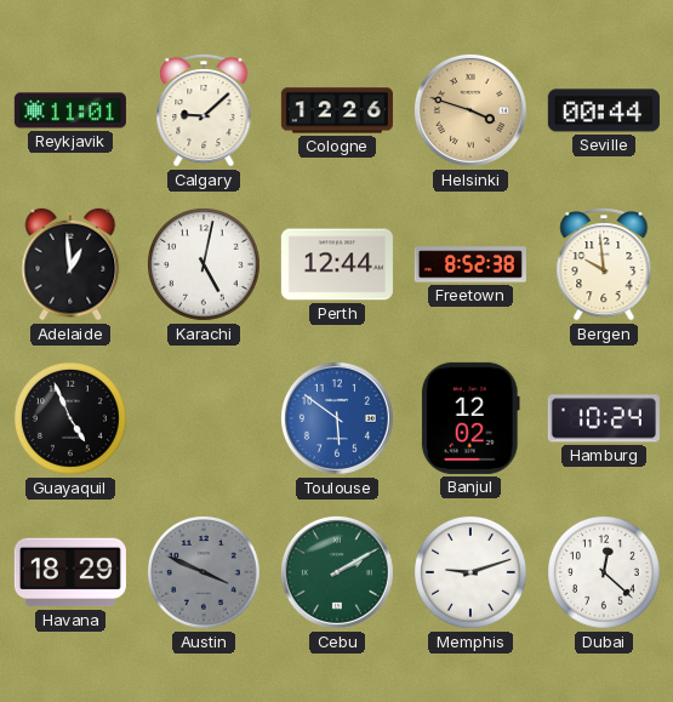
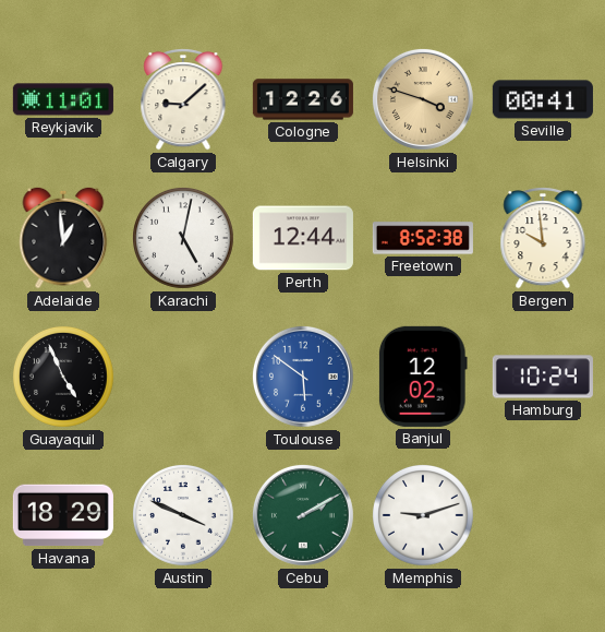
Seville: 00:44 -> 00:41 (543, 99)
Austin dial: grey -> white (184, 516)
Dubai: 12:22 -> none (605, 573)
